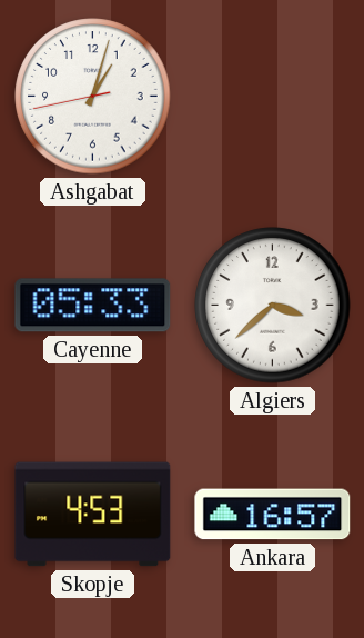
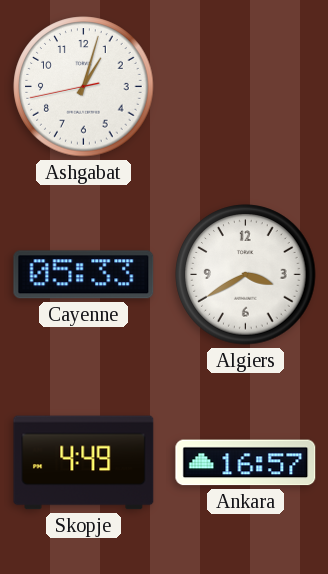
Algiers: 3:38 -> 3:40 (246, 275)
Skopje: 4:53 -> 4:49 (84, 463)
